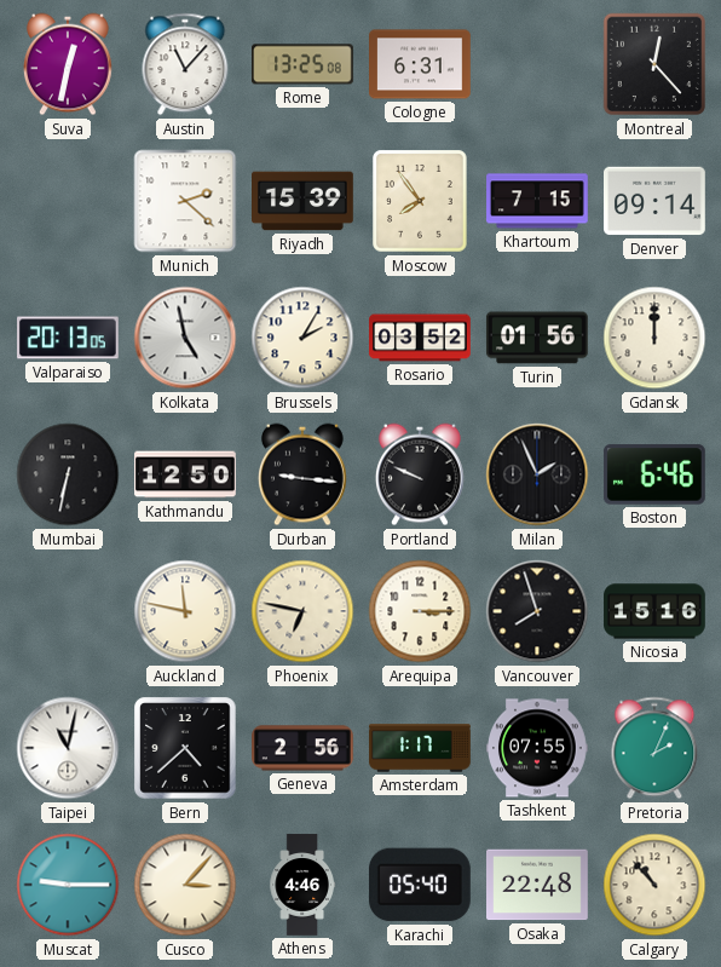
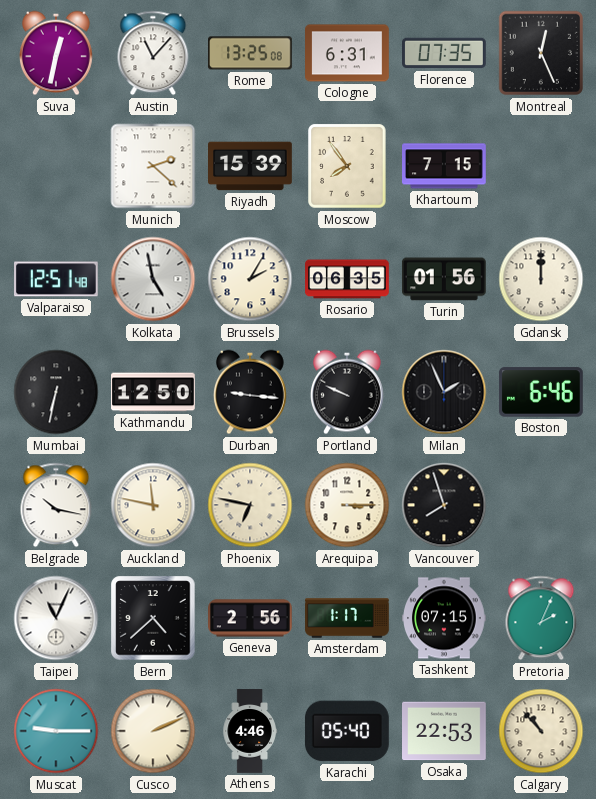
Florence: none -> 07:35 (445, 53)
Montreal: 12:23 -> 12:26 (540, 53)
Denver: 09:14 -> none (656, 201)
Valparaiso: 20:13 -> 12:51 (57, 279)
Rosario: 03:52 -> 06:35 (347, 279)
Belgrade: none -> 10:17 (56, 505)
Nicosia: 15:16 -> none (654, 611)
Taipei: 11:02 -> 11:04 (56, 618)
Tashkent: 07:55 -> 07:15 (445, 618)
Cusco: 3:07 -> 2:11 (153, 731)
Osaka: 22:48 -> 22:53 (445, 731)
